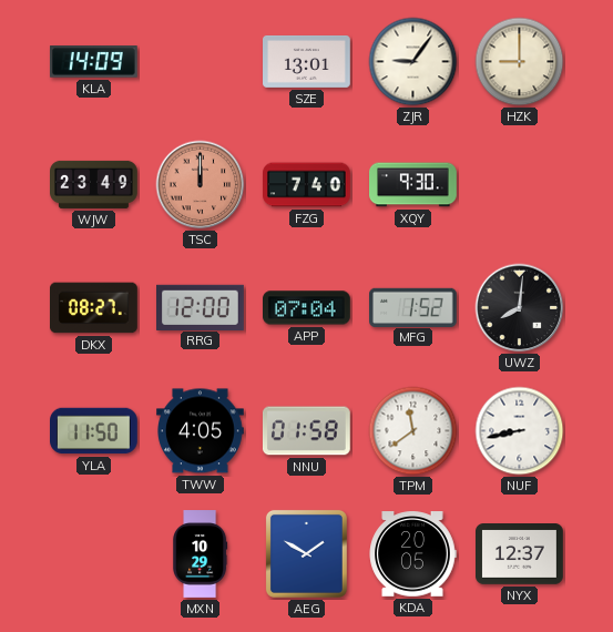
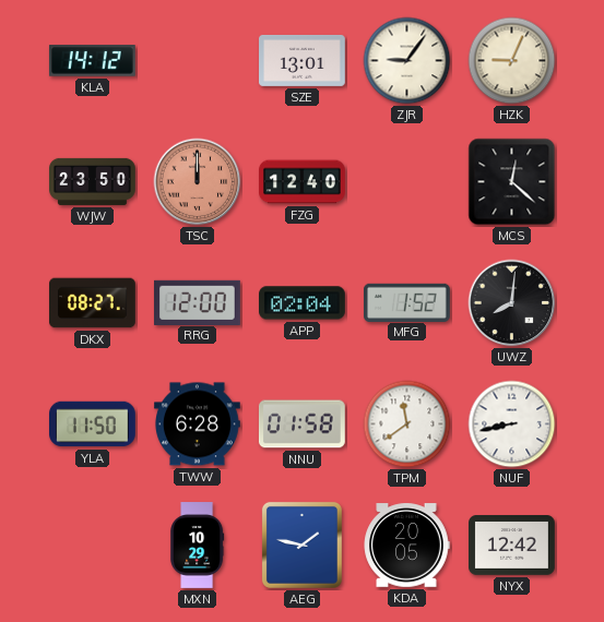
KLA: 14:09 -> 14:12 (92, 61)
HZK: 9:00 -> 9:04 (512, 61)
WJW: 23:49 -> 23:50 (93, 181)
FZG: 7:40 -> 12:40 (303, 182)
XQY: 9:30 -> none (413, 185)
MCS: none -> 12:22 (512, 182)
APP: 07:04 -> 02:04 (303, 303)
TWW: 4:05 -> 6:28 (198, 424)
AEG: 1:50 -> 1:47 (301, 545)
NYX: 12:37 -> 12:42 (512, 546)
